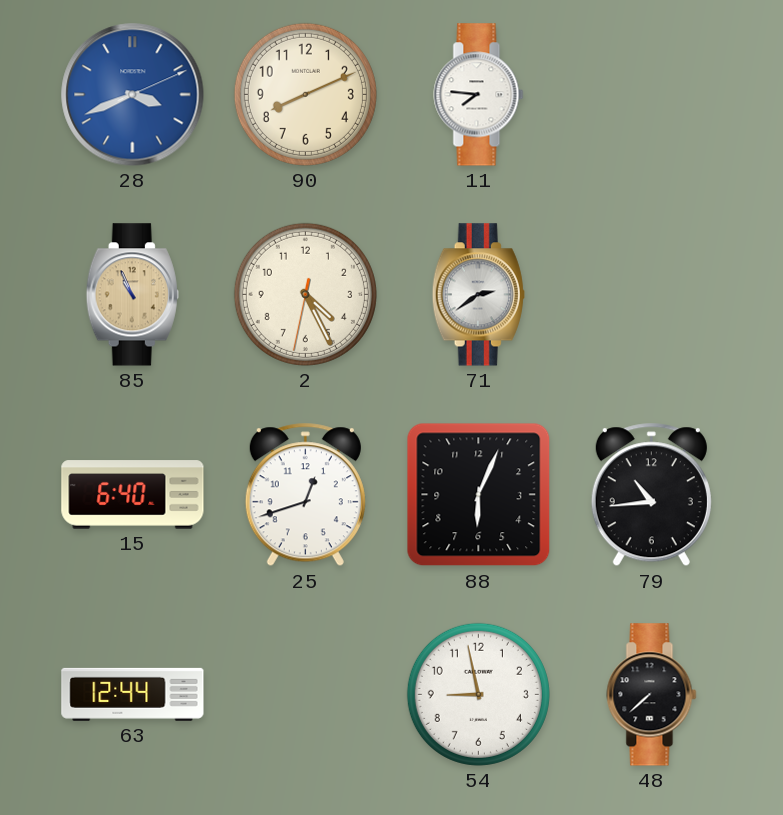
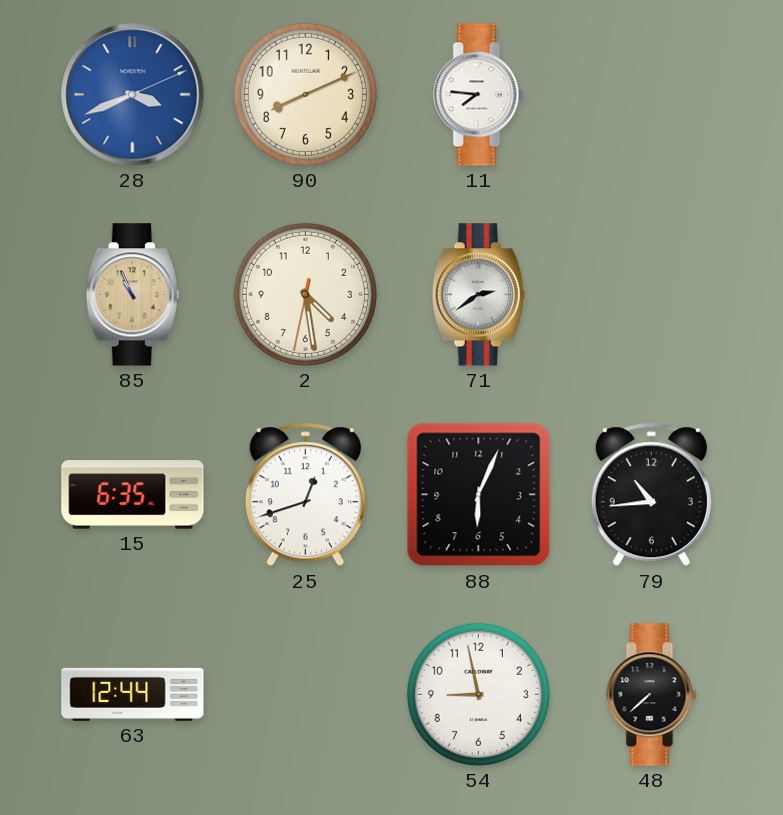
2: 4:25 -> 4:28 (305, 294)
15: 6:40 -> 6:35 (133, 495)
